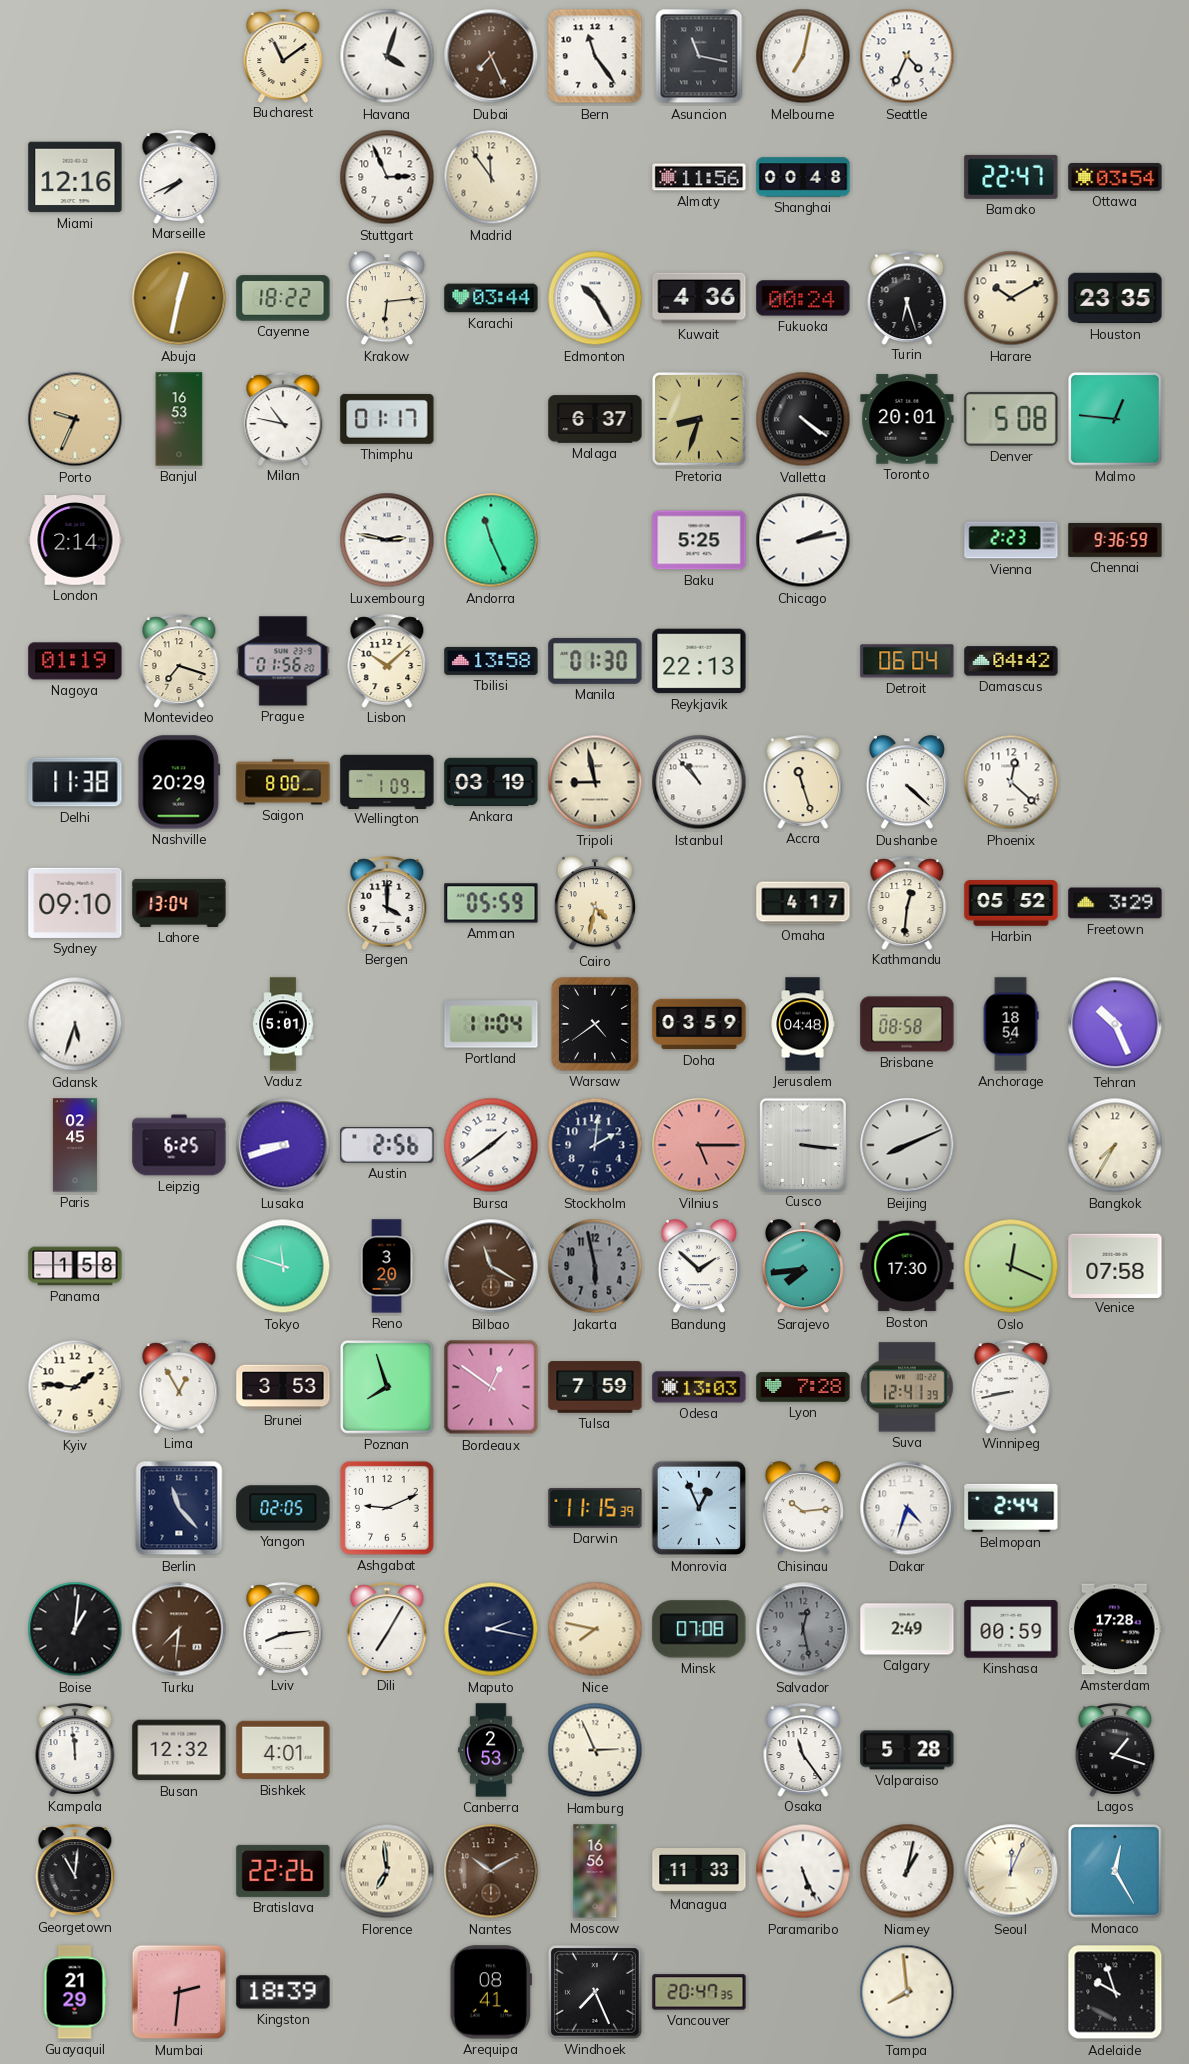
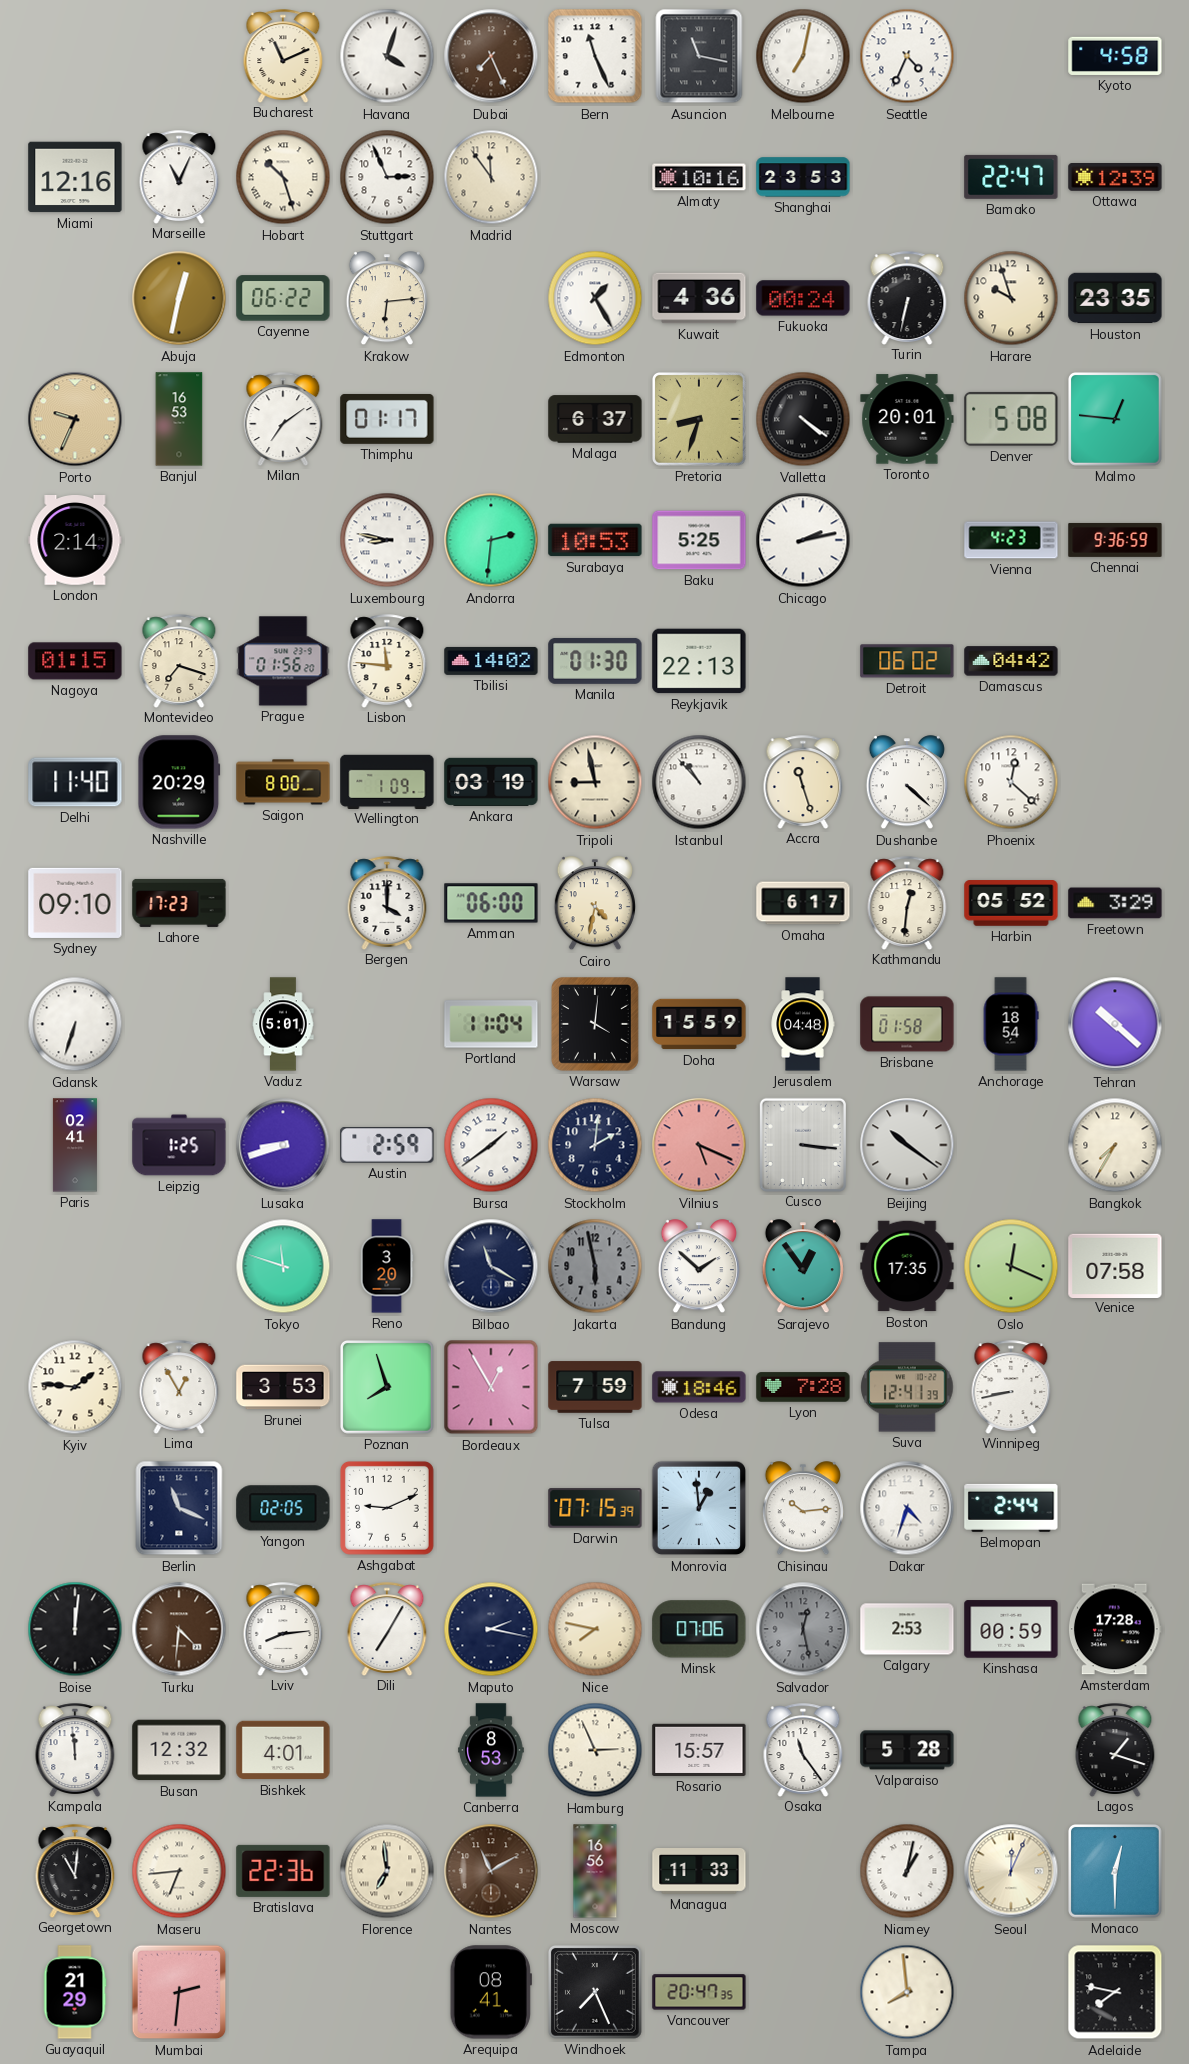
Bucharest: 11:09 -> 11:11 (283, 56)
Bern: 11:24 -> 11:26 (595, 56)
Kyoto: none -> 4:58 (1115, 56)
Marseille: 7:41 -> 11:04 (179, 177)
Hobart: none -> 10:27 (283, 177)
Almaty: 11:56 -> 10:16 (699, 177)
Shanghai: 00:48 -> 23:53 (803, 177)
Ottawa: 03:54 -> 12:39 (1115, 178)
Cayenne: 18:22 -> 06:22 (283, 298)
Karachi: 03:44 -> none (491, 298)
Edmonton: 10:25 -> 1:25 (595, 298)
Turin: 6:27 -> 6:32 (907, 298)
Harare: 10:10 -> 9:57 (1011, 298)
Milan: 10:47 -> 7:09 (283, 419)
Luxembourg: 2:47 -> 8:47 (387, 540)
Andorra: 11:26 -> 2:31 (491, 540)
Surabaya: none -> 10:53 (595, 540)
Vienna: 2:23 -> 4:23 (1011, 540)
Nagoya: 01:19 -> 01:15 (75, 661)
Lisbon: 10:08 -> 11:46 (387, 661)
Tbilisi: 13:58 -> 14:02 (491, 661)
Detroit: 06:04 -> 06:02 (907, 661)
Delhi: 11:38 -> 11:40 (75, 782)
Lahore: 13:04 -> 17:23 (179, 903)
Amman: 05:59 -> 06:00 (491, 903)
Omaha: 4:17 -> 6:17 (803, 903)
Gdansk: 5:33 -> 6:33 (75, 1024)
Warsaw: 4:39 -> 4:01 (595, 1025)
Doha: 03:59 -> 15:59 (699, 1024)
Brisbane: 08:58 -> 01:58 (907, 1024)
Tehran: 10:26 -> 10:22 (1115, 1024)
Paris: 02:45 -> 02:41 (75, 1145)
Leipzig: 6:25 -> 1:25 (179, 1145)
Austin: 2:56 -> 2:59 (387, 1146)
Vilnius: 5:15 -> 5:19 (699, 1145)
Beijing: 8:11 -> 10:21 (907, 1145)
Panama: 1:58 -> none (75, 1266)
Bilbao dial: brown -> navy (491, 1266)
Sarajevo: 7:44 -> 12:54 (803, 1267)
Boston: 17:30 -> 17:35 (907, 1266)
Bordeaux: 12:51 -> 12:55 (491, 1387)
Odesa: 13:03 -> 18:46 (699, 1387)
Berlin: 11:23 -> 11:19 (179, 1508)
Darwin: 11:15 -> 07:15 (595, 1508)
Monrovia: 12:56 -> 12:59 (699, 1508)
Boise: 1:01 -> 12:01 (75, 1629)
Turku: 7:31 -> 4:31 (179, 1629)
Minsk: 07:08 -> 07:06 (699, 1629)
Calgary: 2:49 -> 2:53 (907, 1629)
Canberra: 2:53 -> 8:53 (491, 1750)
Rosario: none -> 15:57 (699, 1750)
Maseru: none -> 6:44 (179, 1871)
Bratislava: 22:26 -> 22:36 (283, 1871)
Nantes: 10:10 -> 11:10 (491, 1871)
Paramaribo: 5:26 -> none (803, 1871)
Monaco: 12:25 -> 12:30 (1115, 1871)
Kingston: 18:39 -> none (283, 1992)
Adelaide: 9:57 -> 7:47 (1115, 1992)
